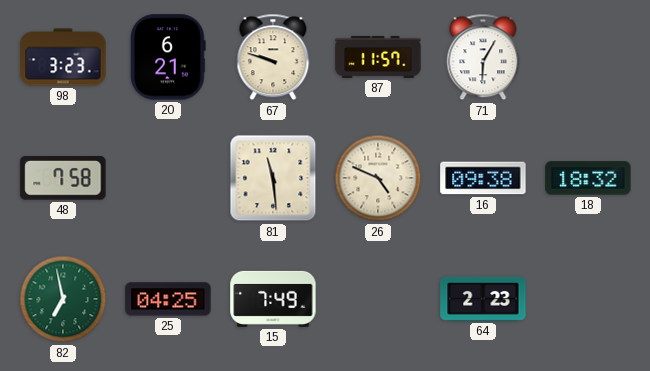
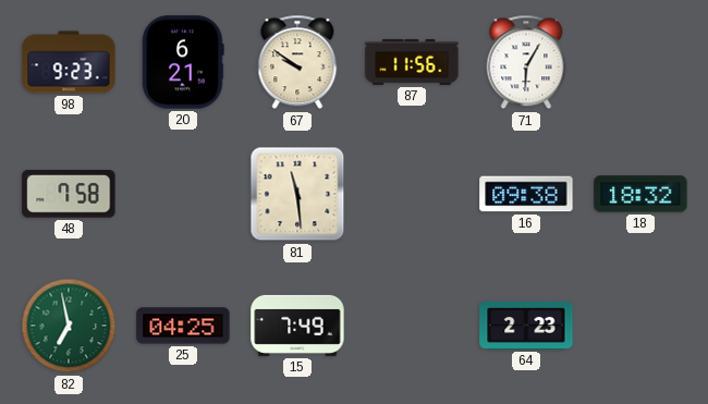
98: 3:23 -> 9:23 (69, 62)
67: 9:48 -> 9:51 (297, 62)
87: 11:57 -> 11:56 (412, 62)
26: 4:49 -> none (378, 178)
